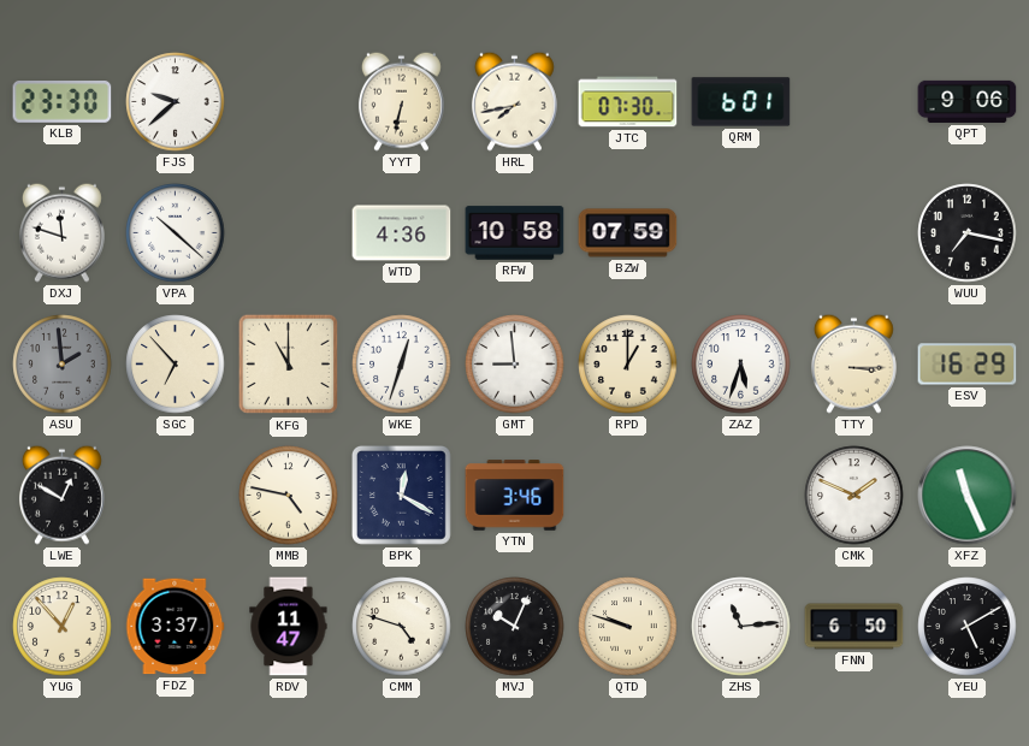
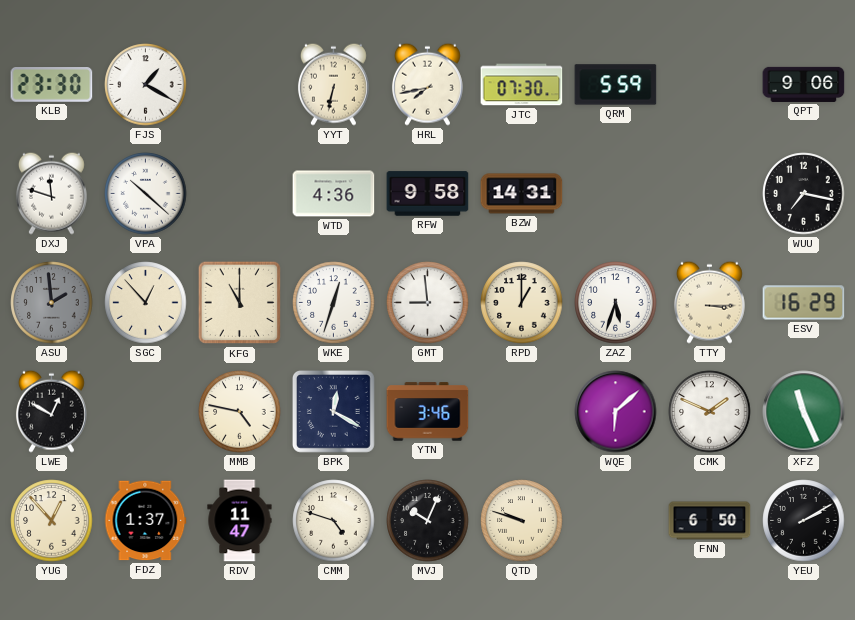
FJS: 9:38 -> 1:20 (146, 85)
QRM: 6:01 -> 5:59 (616, 85)
RFW: 10:58 -> 9:58 (428, 194)
BZW: 07:59 -> 14:31 (522, 194)
SGC: 6:53 -> 12:53 (146, 303)
WQE: none -> 6:08 (616, 412)
FDZ: 3:37 -> 1:37 (146, 521)
ZHS: 11:14 -> none (741, 627)
YEU: 5:10 -> 2:10 (804, 521)
